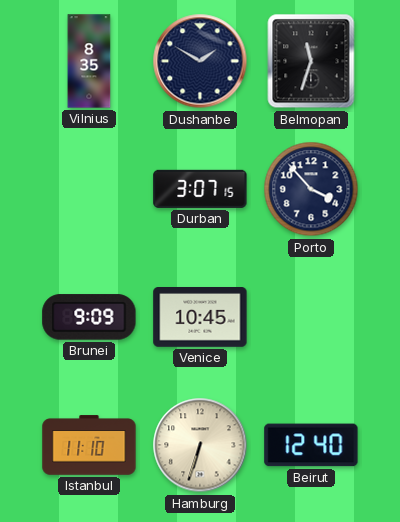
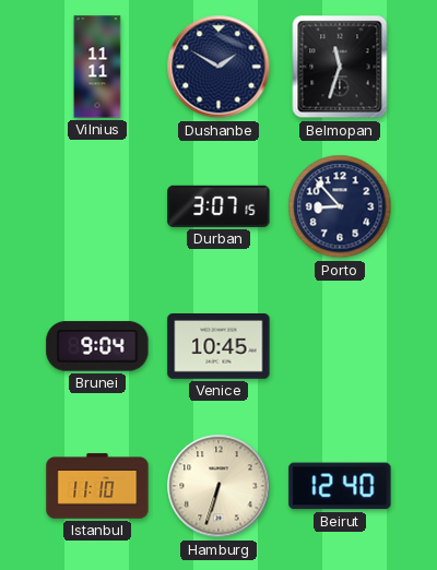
Vilnius: 8:35 -> 11:11 (97, 67)
Porto: 3:53 -> 8:53 (340, 206)
Brunei: 9:09 -> 9:04 (97, 346)
